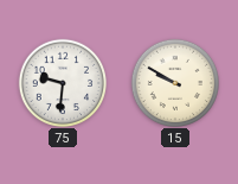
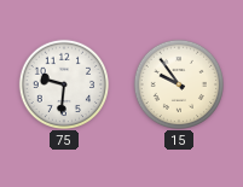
15: 9:50 -> 9:54 (178, 83)
